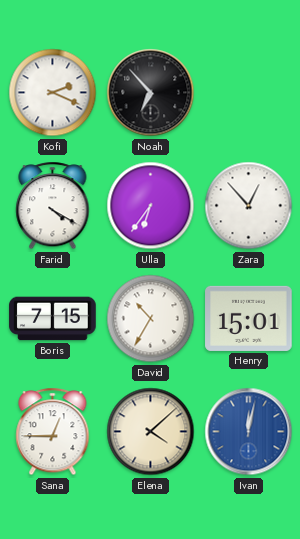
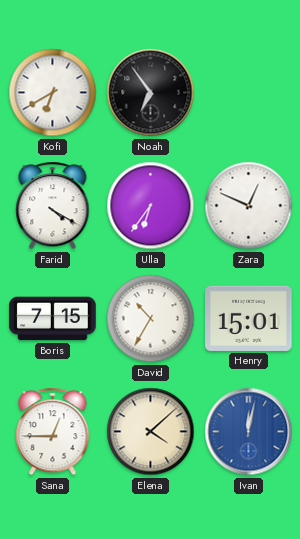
Kofi: 2:19 -> 6:40 (53, 93)
Noah: 6:53 -> 6:54 (151, 93)
Zara: 12:53 -> 12:49 (249, 206)
